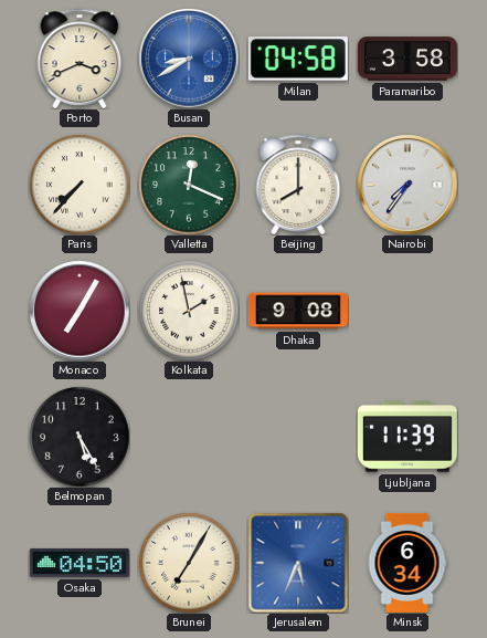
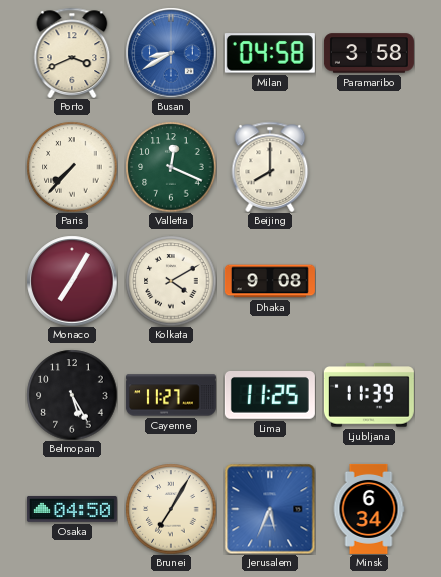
Nairobi: 7:36 -> none (407, 185)
Kolkata: 1:58 -> 4:10 (171, 281)
Cayenne: none -> 11:27 (171, 395)
Lima: none -> 11:25 (270, 396)
